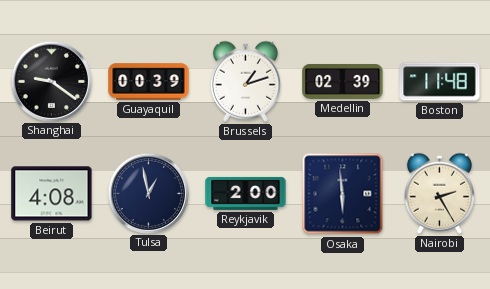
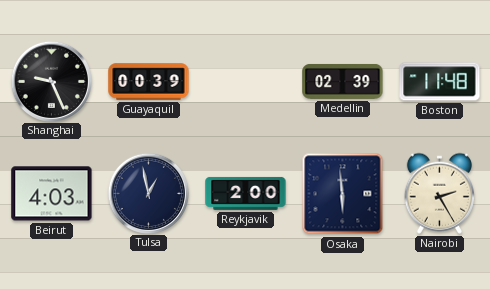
Shanghai: 9:21 -> 9:26 (51, 81)
Brussels: 1:12 -> none (245, 81)
Beirut: 4:08 -> 4:03 (52, 194)
